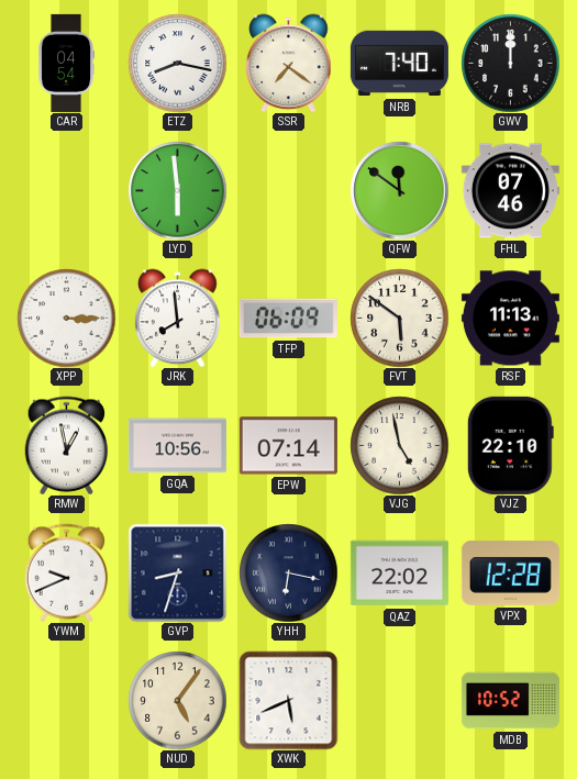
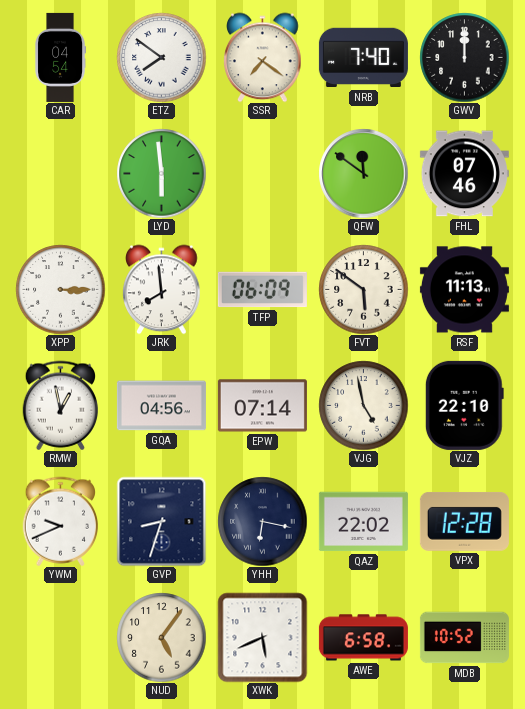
ETZ: 8:17 -> 7:51 (161, 57)
GQA: 10:56 -> 04:56 (161, 406)
AWE: none -> 6:58 (363, 638)
